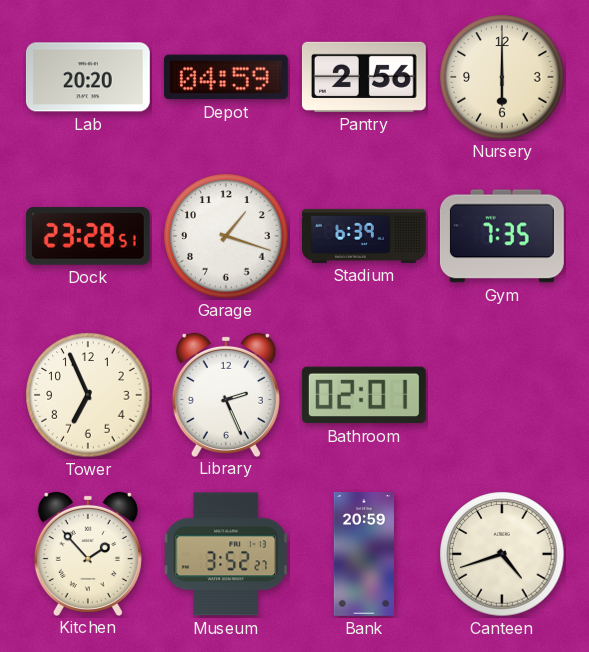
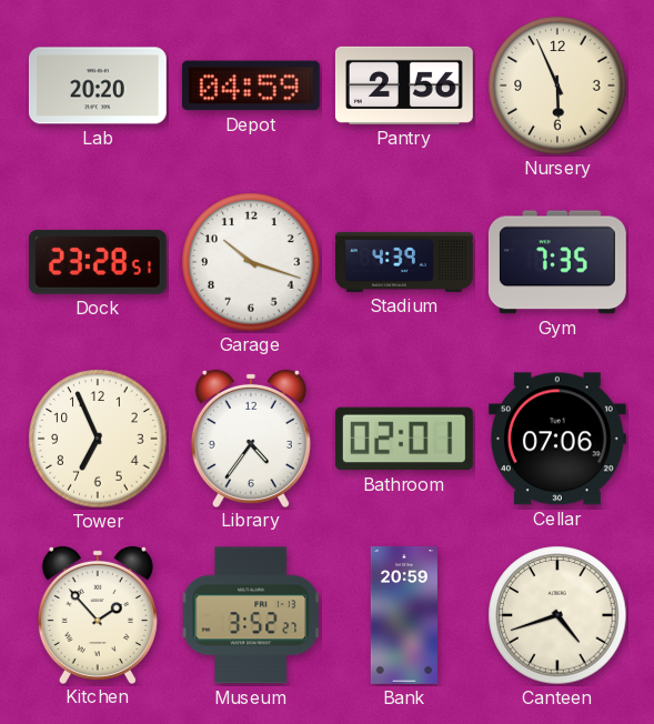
Nursery: 6:00 -> 5:56 (557, 86)
Garage: 1:18 -> 10:18 (251, 262)
Stadium: 6:39 -> 4:39 (404, 262)
Library: 2:26 -> 4:36 (251, 438)
Cellar: none -> 07:06 (557, 439)
